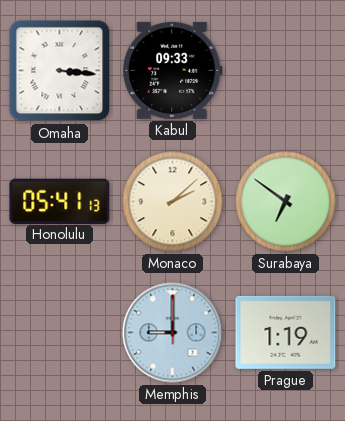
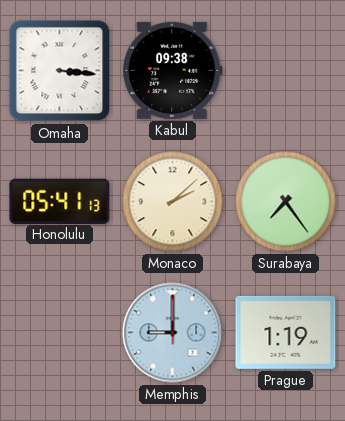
Kabul: 09:33 -> 09:38 (173, 70)
Surabaya: 6:51 -> 7:24 (286, 202)
